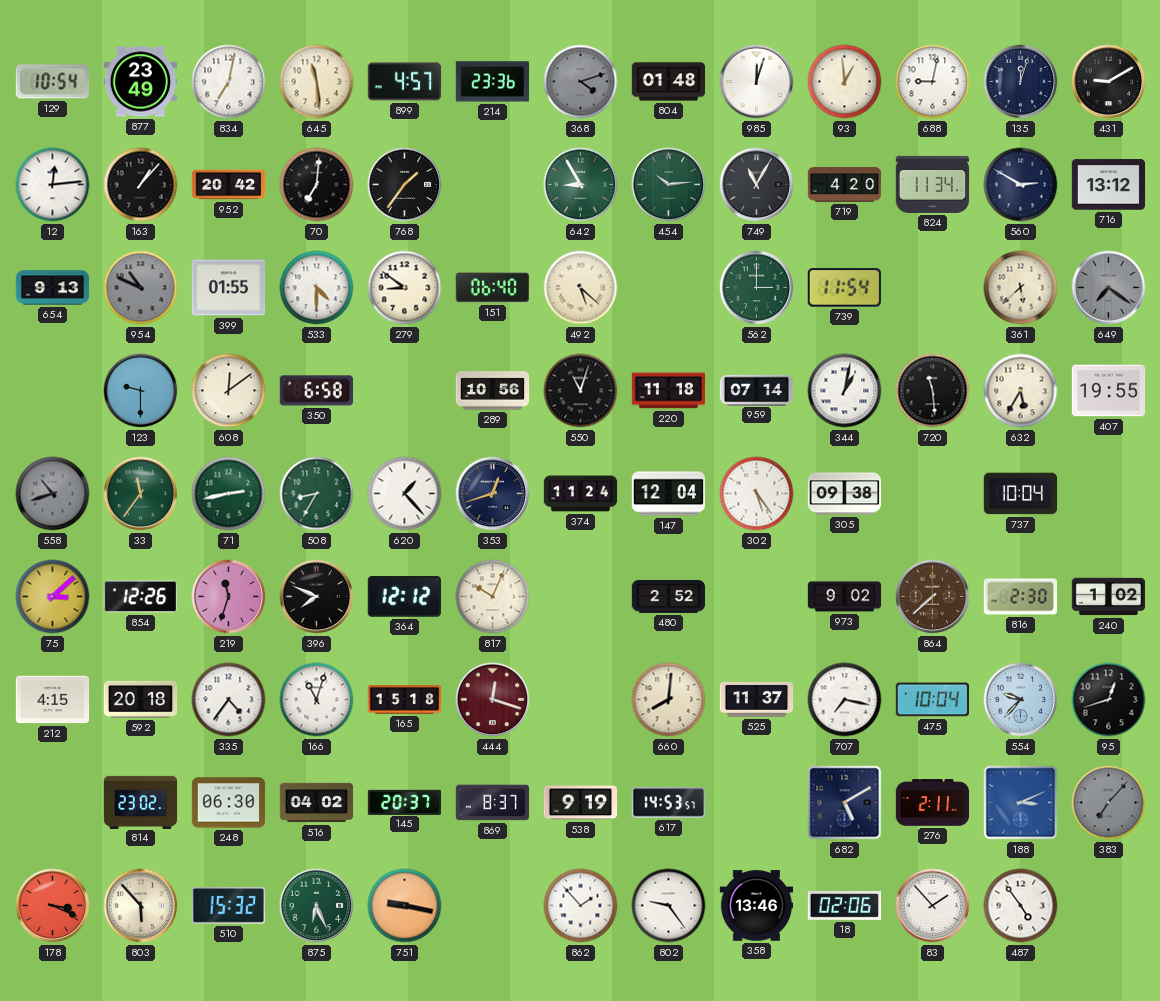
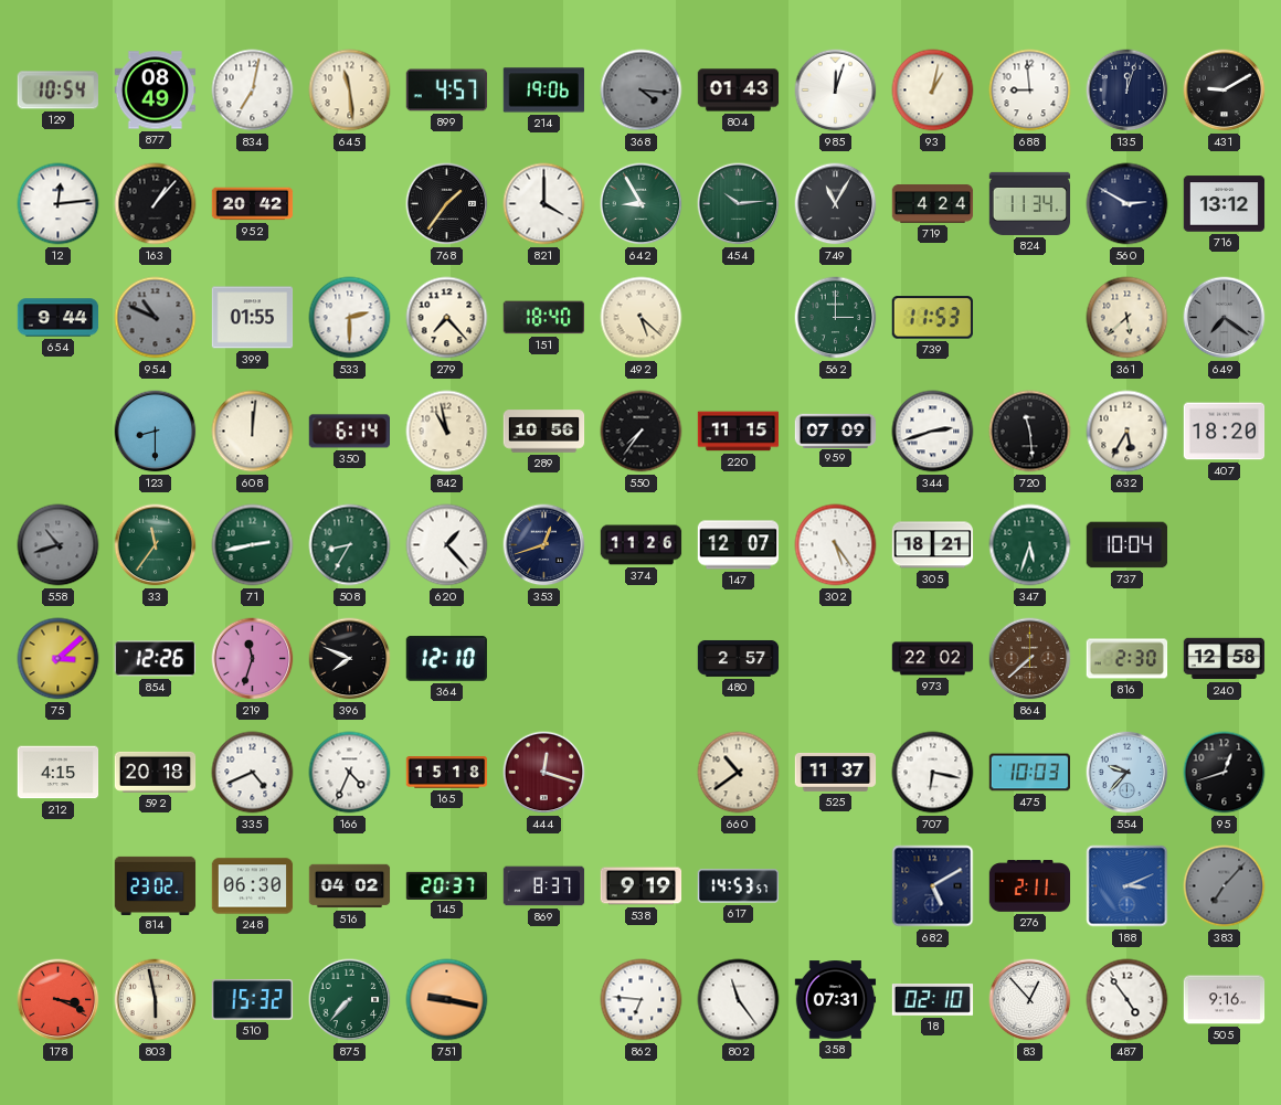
877: 23:49 -> 08:49 (156, 91)
214: 23:36 -> 19:06 (543, 91)
368: 4:12 -> 4:16 (642, 91)
804: 01:48 -> 01:43 (739, 91)
93: 12:59 -> 1:02 (933, 91)
688: 9:02 -> 8:59 (1030, 91)
70: 7:01 -> none (317, 185)
821: none -> 4:00 (544, 204)
719: 4:20 -> 4:24 (933, 204)
654: 9:13 -> 9:44 (59, 318)
533: 4:30 -> 2:30 (350, 318)
279: 8:51 -> 7:23 (447, 318)
151: 06:40 -> 18:40 (543, 318)
739: 11:54 -> 11:53 (932, 318)
123: 9:30 -> 8:30 (156, 432)
608: 12:09 -> 12:01 (253, 432)
350: 6:58 -> 6:14 (349, 432)
842: none -> 10:58 (447, 432)
550: 11:03 -> 7:36 (642, 432)
220: 11:18 -> 11:15 (739, 432)
959: 07:14 -> 07:09 (836, 431)
344: 1:02 -> 2:42 (933, 432)
407: 19:55 -> 18:20 (1225, 432)
374: 11:24 -> 11:26 (642, 545)
147: 12:04 -> 12:07 (739, 545)
305: 09:38 -> 18:21 (933, 545)
347: none -> 5:33 (1030, 545)
364: 12:12 -> 12:10 (446, 659)
817: 10:04 -> none (493, 597)
480: 2:52 -> 2:57 (739, 659)
973: 9:02 -> 22:02 (933, 659)
240: 1:02 -> 12:58 (1225, 659)
335: 4:36 -> 4:41 (253, 773)
166: 11:03 -> 4:34 (350, 773)
660: 8:01 -> 10:39 (739, 773)
707: 7:17 -> 6:17 (933, 773)
475: 10:04 -> 10:03 (1030, 773)
803: 5:53 -> 5:58 (156, 1000)
875: 6:26 -> 7:37 (350, 1000)
862: 1:53 -> 6:46 (642, 1000)
802: 9:24 -> 11:24 (739, 1000)
358: 13:46 -> 07:31 (836, 1000)
18: 02:06 -> 02:10 (933, 1000)
83: 1:53 -> 12:53 (1030, 1000)
505: none -> 9:16 (1225, 1000)
